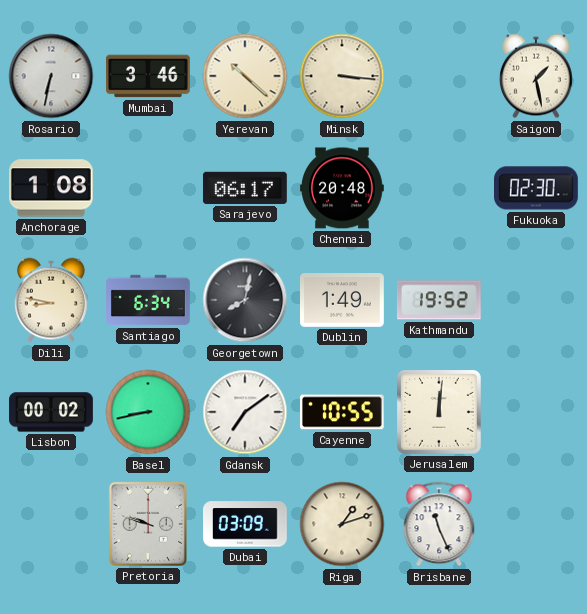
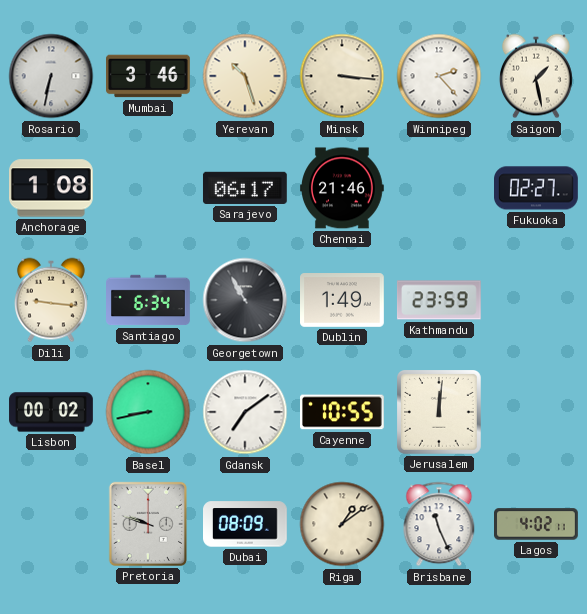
Yerevan: 10:22 -> 10:27 (245, 76)
Winnipeg: none -> 2:23 (439, 76)
Chennai: 20:48 -> 21:46 (343, 188)
Fukuoka: 02:30 -> 02:27 (537, 188)
Dili: 8:47 -> 9:16 (51, 300)
Georgetown: 8:02 -> 10:55 (245, 300)
Kathmandu: 19:52 -> 23:59 (439, 300)
Dubai: 03:09 -> 08:09 (246, 524)
Riga: 1:12 -> 1:09 (342, 524)
Lagos: none -> 4:02 (537, 524)
